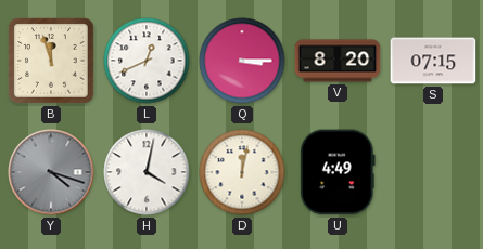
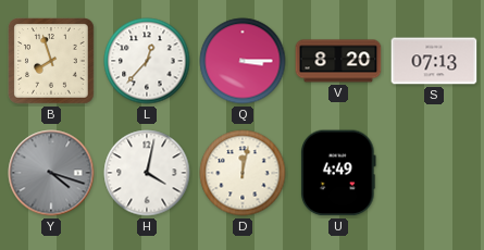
B: 11:57 -> 7:57 (51, 61)
L: 12:41 -> 12:37 (147, 61)
S: 07:15 -> 07:13 (434, 61)
